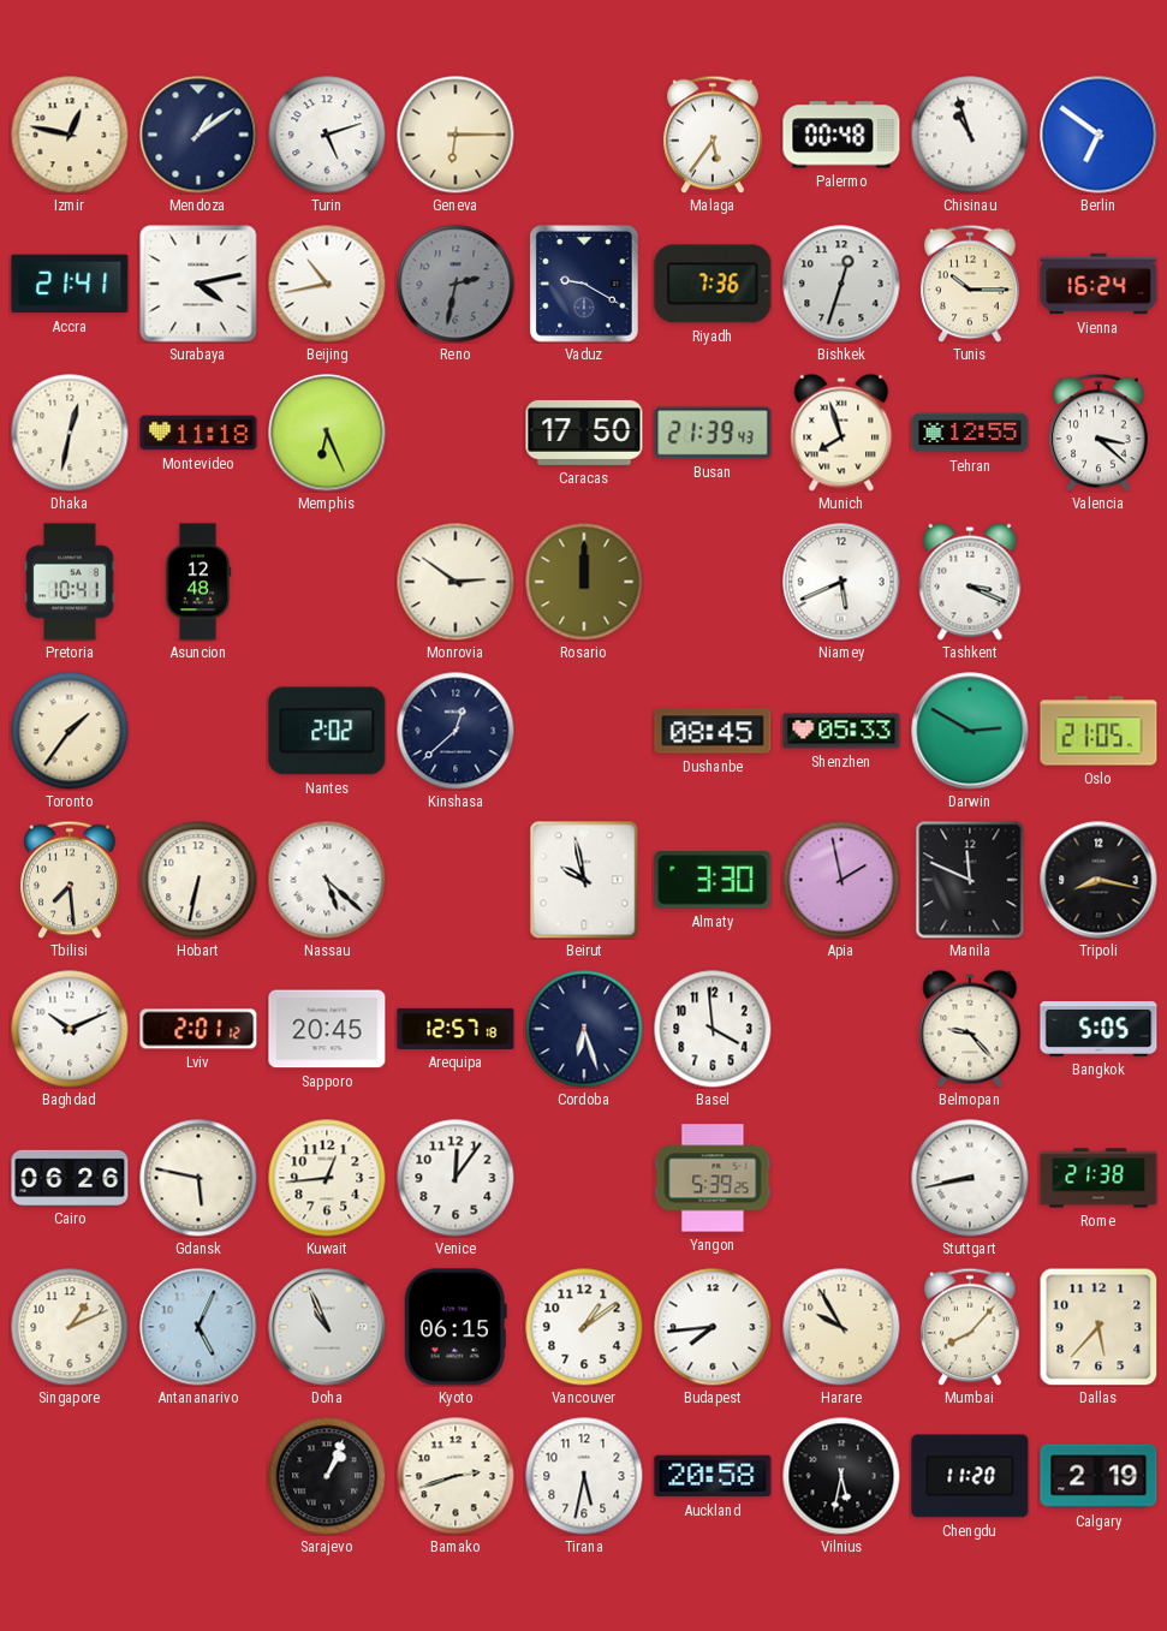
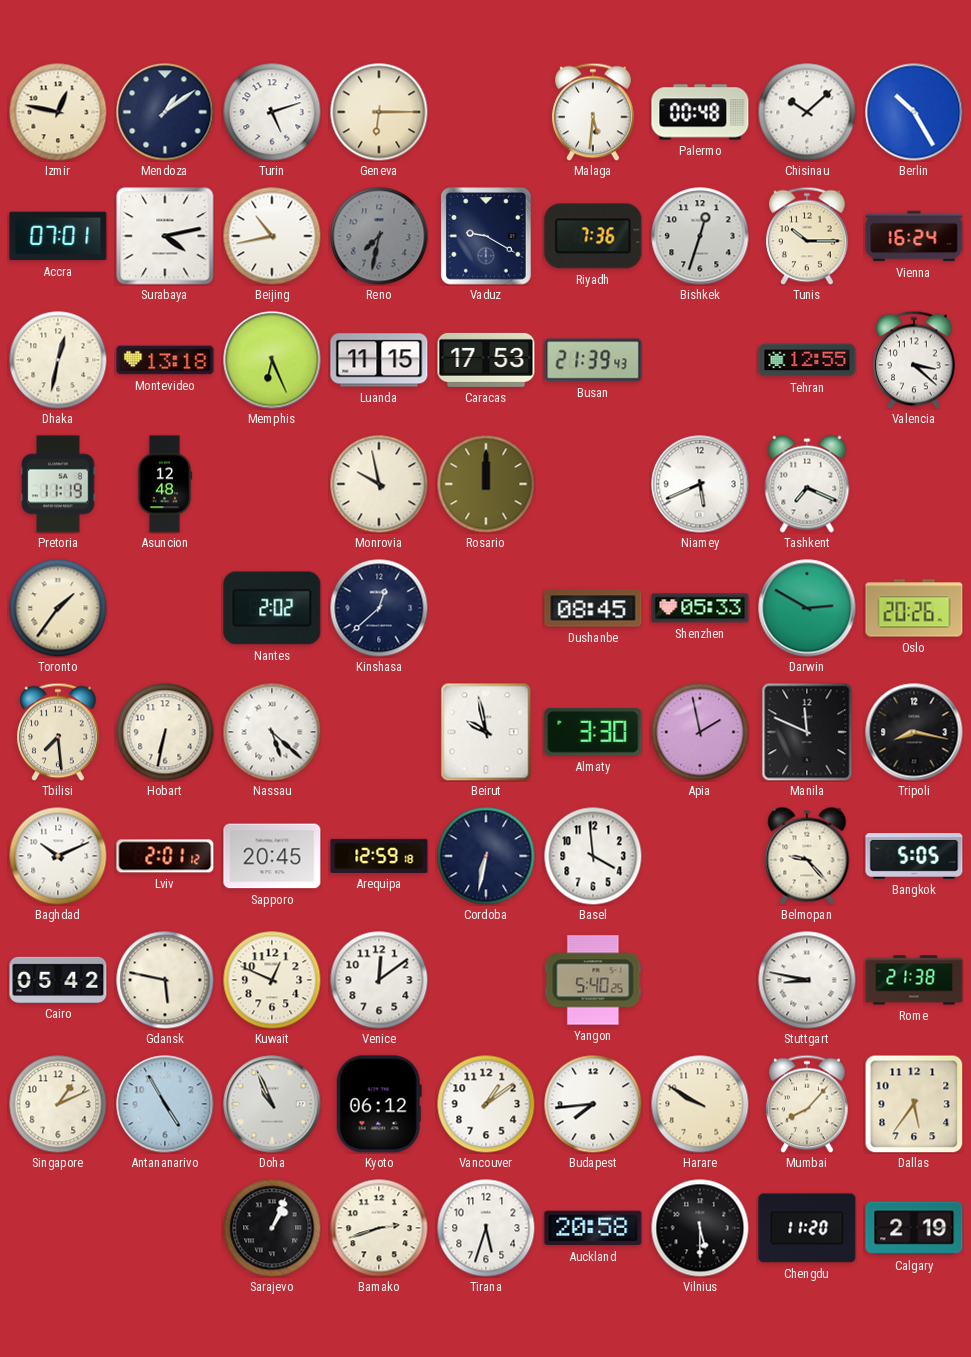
Malaga: 5:36 -> 5:31 (593, 112)
Chisinau: 10:57 -> 10:08 (807, 112)
Berlin: 6:51 -> 10:25 (914, 112)
Accra: 21:41 -> 07:01 (58, 236)
Reno: 2:32 -> 7:32 (379, 236)
Montevideo: 11:18 -> 13:18 (165, 360)
Luanda: none -> 11:15 (379, 360)
Caracas: 17:50 -> 17:53 (486, 360)
Munich: 7:57 -> none (841, 433)
Pretoria: 10:41 -> 11:19 (58, 484)
Monrovia: 2:51 -> 9:58 (379, 484)
Tashkent: 3:19 -> 7:19 (807, 484)
Oslo: 21:05 -> 20:26 (914, 608)
Arequipa: 12:57 -> 12:59 (379, 856)
Cordoba: 6:27 -> 6:32 (486, 856)
Cairo: 06:26 -> 05:42 (58, 980)
Kuwait: 12:44 -> 12:49 (272, 980)
Venice: 12:06 -> 12:09 (379, 980)
Yangon: 5:39 -> 5:40 (593, 980)
Stuttgart: 8:43 -> 8:47 (807, 980)
Antananarivo: 5:04 -> 4:55 (165, 1104)
Kyoto: 06:15 -> 06:12 (379, 1104)
Harare: 9:55 -> 9:50 (700, 1104)
Dallas: 5:37 -> 5:36 (914, 1104)
Tirana: 5:32 -> 5:33 (486, 1228)
Vilnius: 5:32 -> 5:30 (700, 1228)
